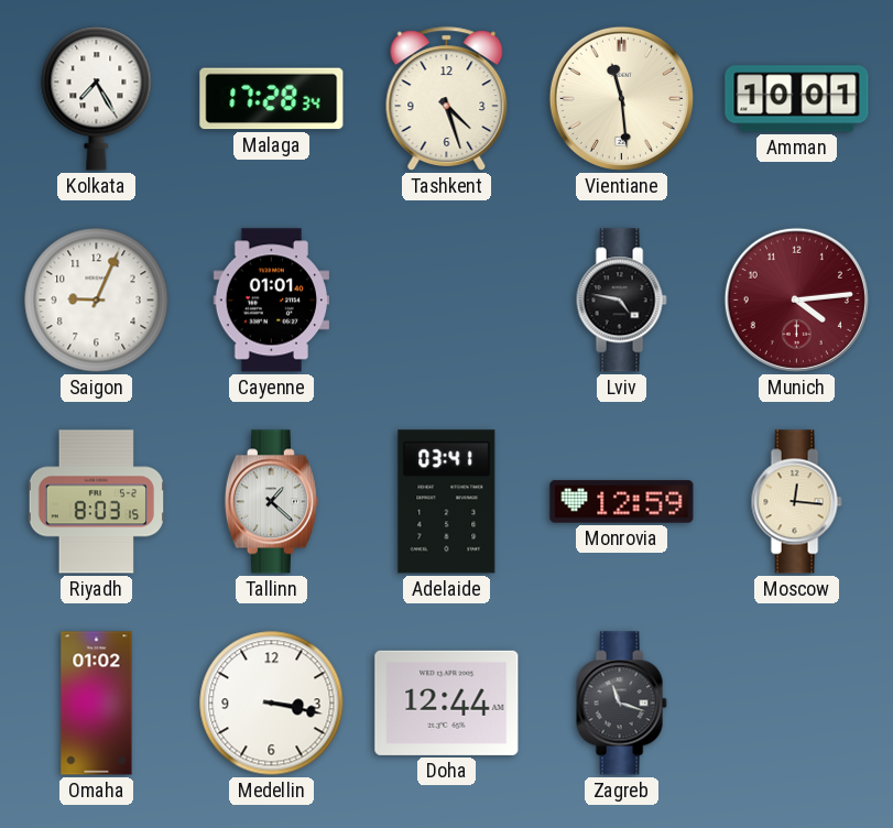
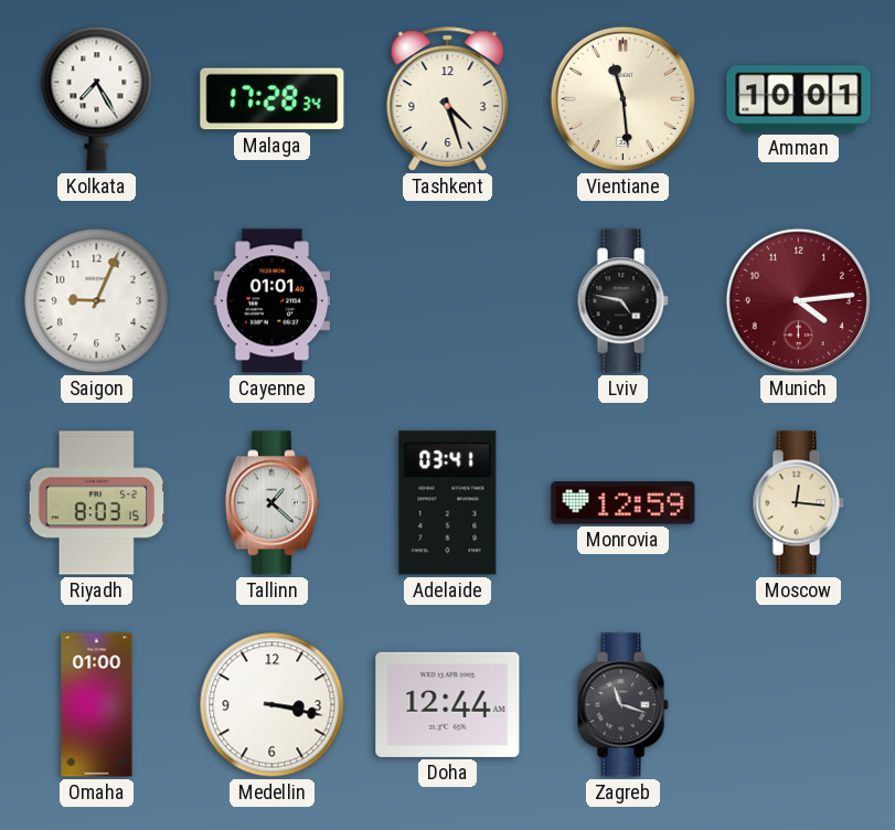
Omaha: 01:02 -> 01:00 (97, 705)
